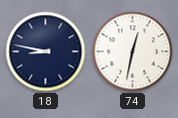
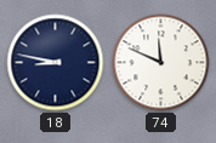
74: 12:32 -> 11:49 (161, 63)
